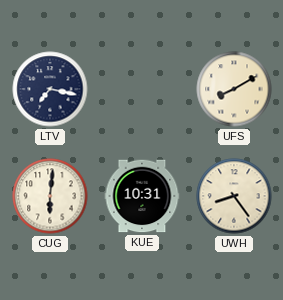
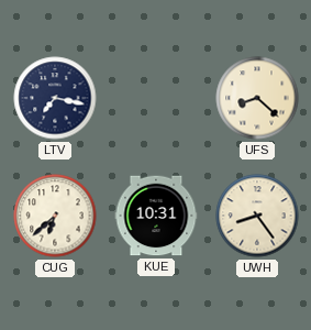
UFS: 8:10 -> 8:22 (257, 98)
CUG: 6:01 -> 6:38 (55, 216)
